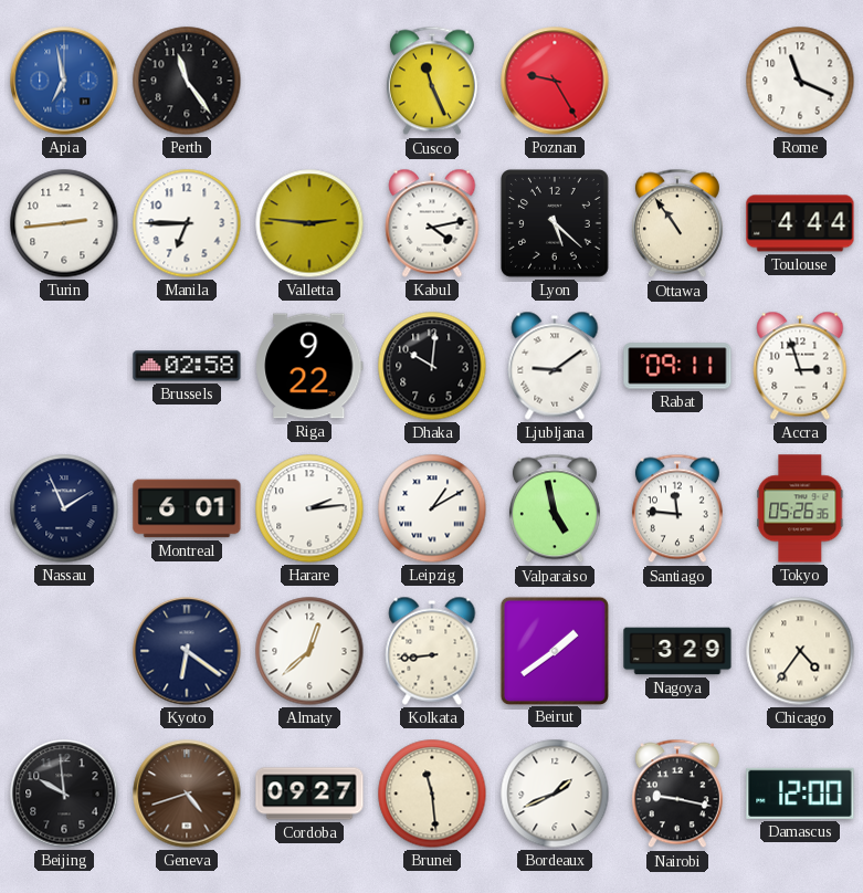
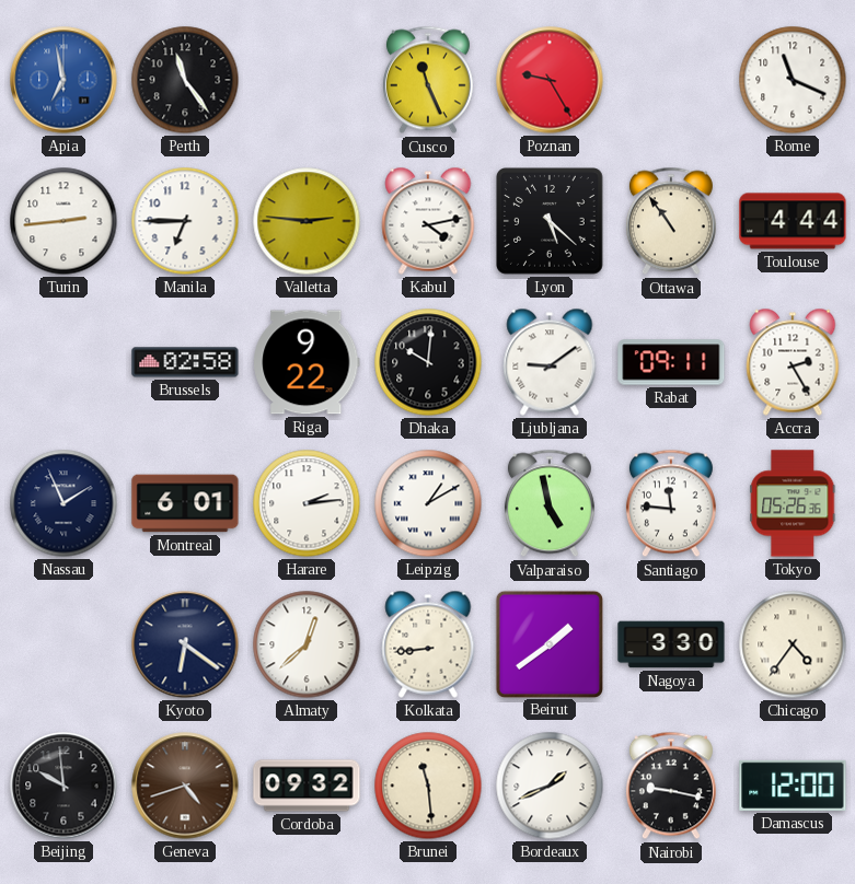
Accra: 2:57 -> 2:25 (793, 362)
Nagoya: 3:29 -> 3:30 (671, 644)
Cordoba: 09:27 -> 09:32 (307, 786)
